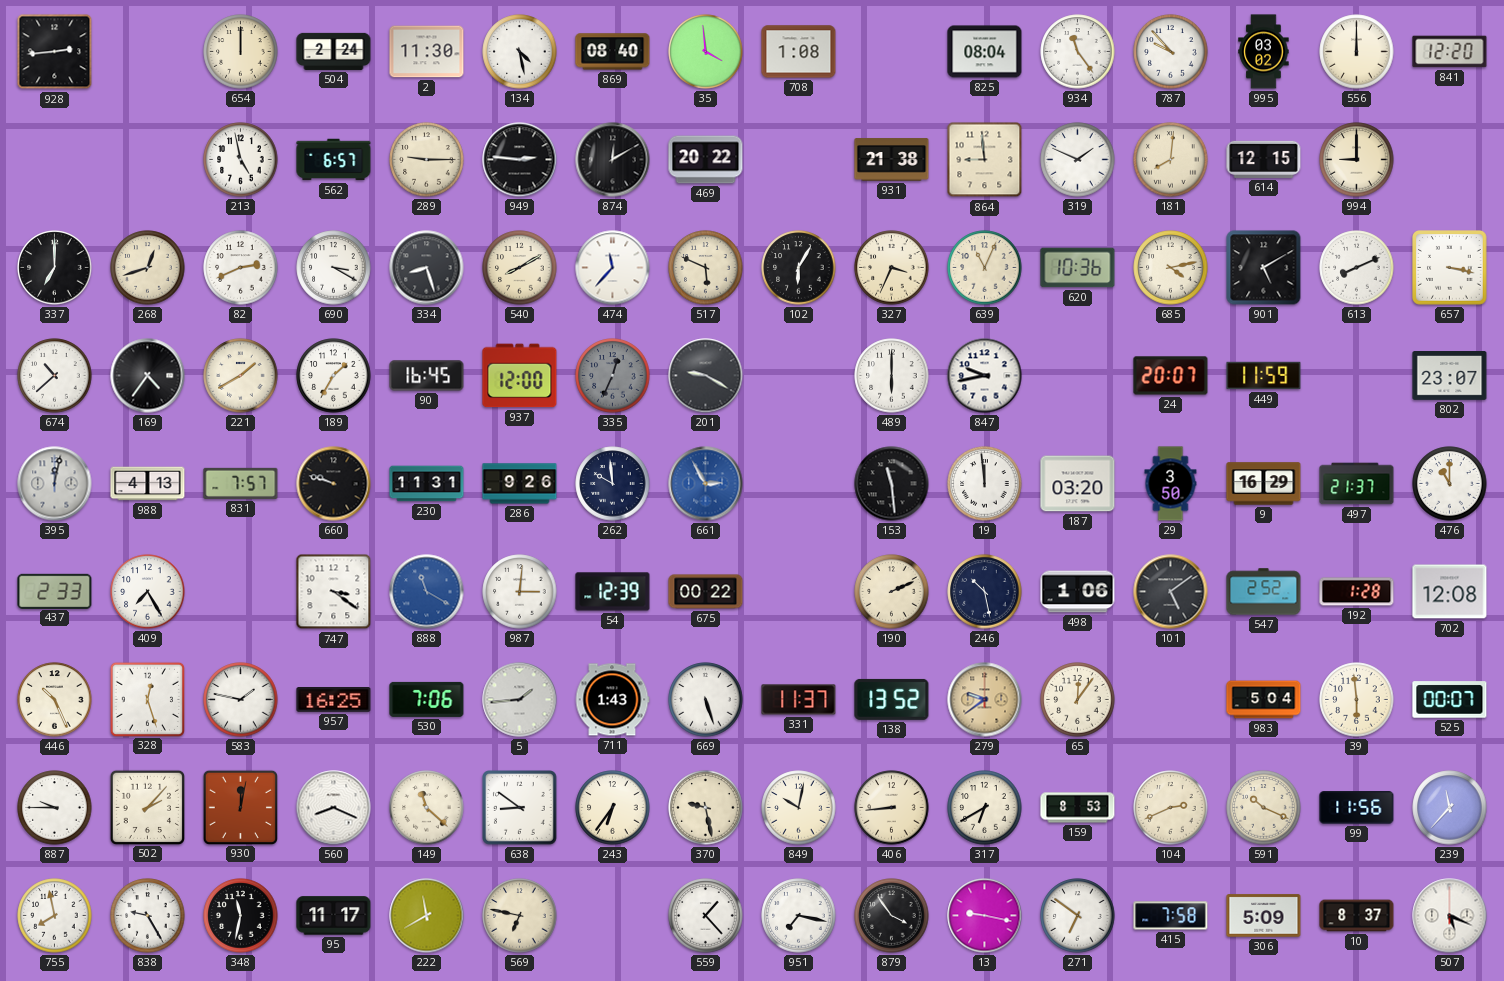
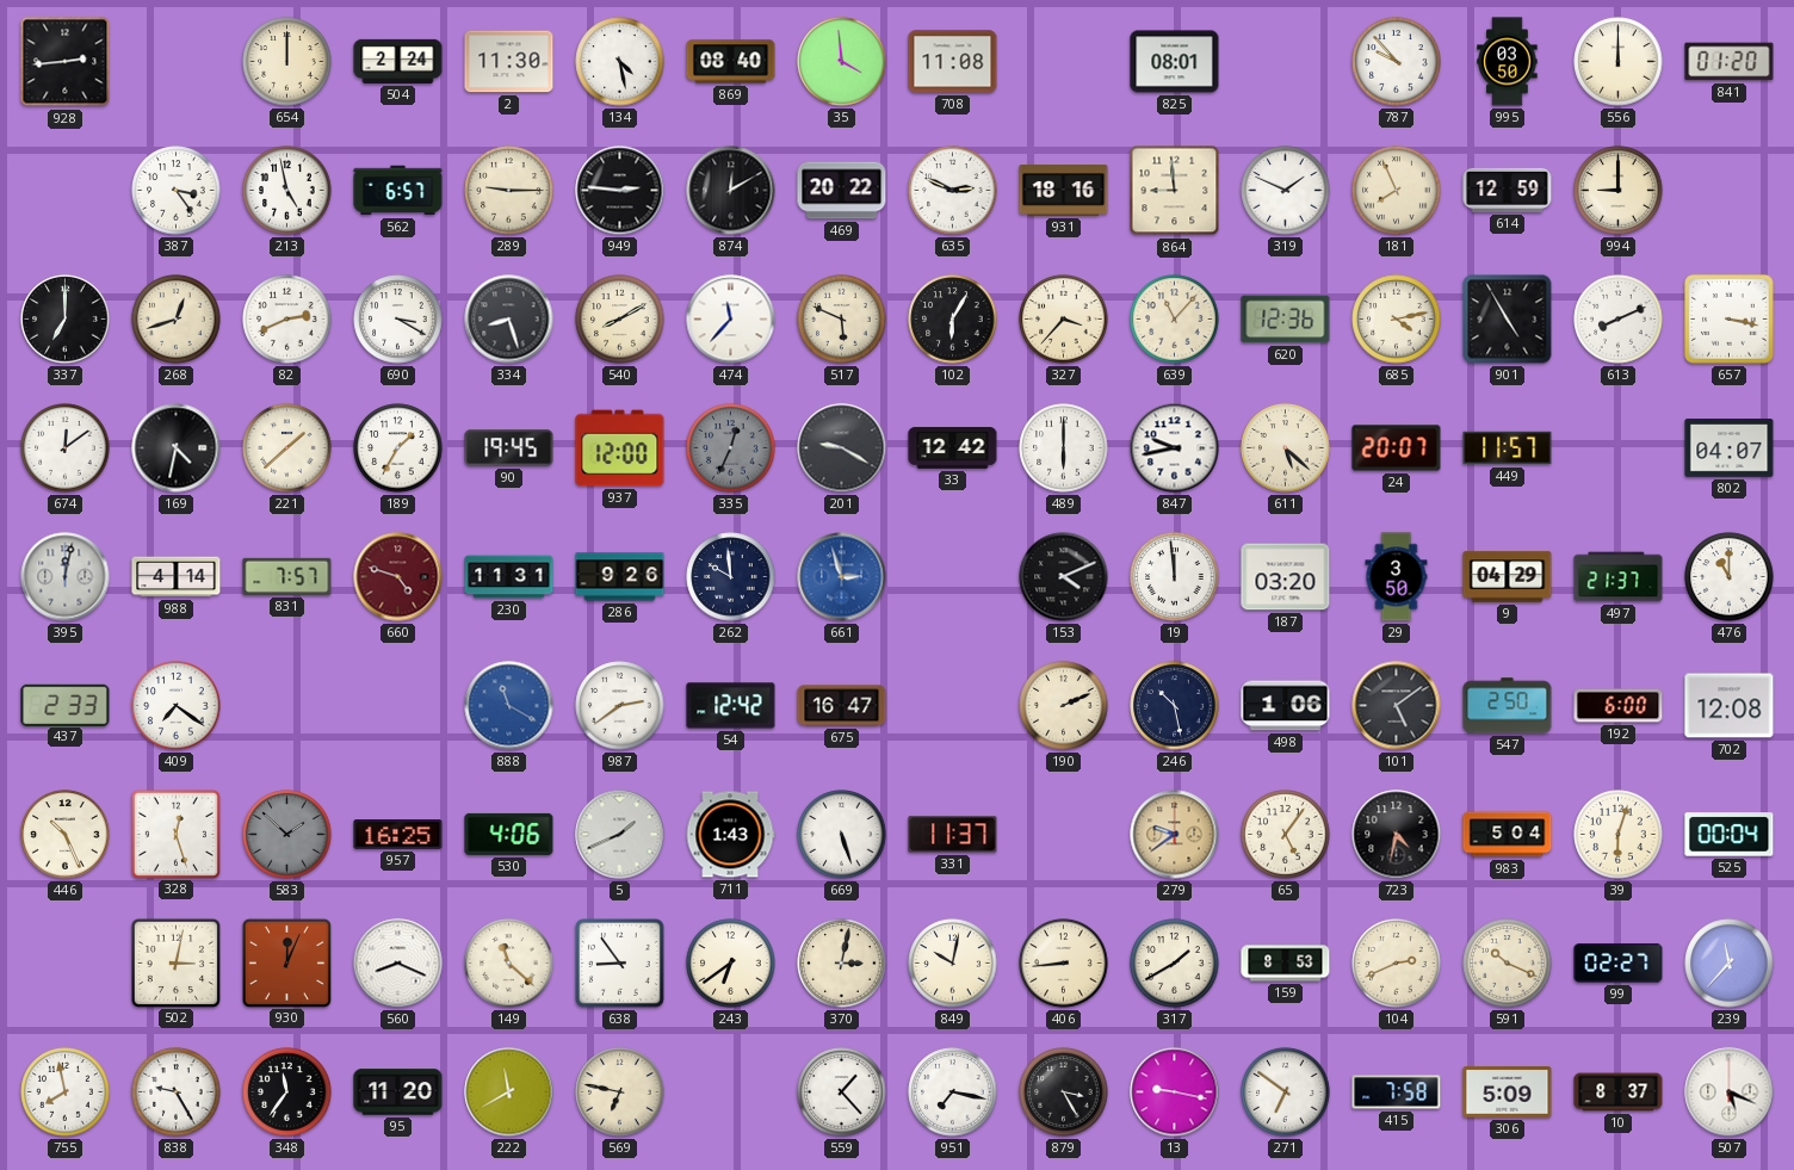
708: 1:08 -> 11:08 (953, 62)
825: 08:04 -> 08:01 (1175, 62)
934: 11:24 -> none (1078, 52)
995: 03:02 -> 03:50 (1508, 62)
841: 12:20 -> 01:20 (1730, 62)
387: none -> 3:24 (177, 191)
635: none -> 2:49 (953, 191)
931: 21:38 -> 18:16 (1064, 191)
181: 8:01 -> 7:56 (1397, 191)
614: 12:15 -> 12:59 (1508, 190)
327: 3:34 -> 3:37 (1064, 320)
639: 11:04 -> 11:07 (1175, 320)
620: 10:36 -> 12:36 (1286, 320)
901: 5:10 -> 4:55 (1508, 320)
674: 10:38 -> 12:09 (66, 448)
169: 4:36 -> 4:32 (177, 448)
221: 1:40 -> 1:38 (287, 448)
90: 16:45 -> 19:45 (509, 448)
33: none -> 12:42 (953, 448)
611: none -> 5:22 (1286, 448)
449: 11:59 -> 11:57 (1508, 448)
802: 23:07 -> 04:07 (1730, 448)
988: 4:13 -> 4:14 (177, 577)
660: 9:48 -> 4:48 (398, 577)
660 dial: black -> burgundy (398, 577)
661: 2:55 -> 2:57 (842, 577)
153: 11:29 -> 4:11 (1064, 577)
9: 16:29 -> 04:29 (1508, 577)
409: 7:25 -> 7:21 (177, 706)
747: 3:21 -> none (334, 592)
987: 3:01 -> 2:39 (620, 706)
54: 12:39 -> 12:42 (731, 706)
675: 00:22 -> 16:47 (842, 706)
547: 2:52 -> 2:50 (1508, 706)
192: 1:28 -> 6:00 (1619, 706)
583: 1:47 -> 1:52 (287, 835)
583 dial: white -> grey (287, 835)
530: 7:06 -> 4:06 (509, 834)
5: 1:44 -> 1:41 (620, 835)
138: 13:52 -> none (892, 699)
65: 12:06 -> 5:06 (1286, 835)
723: none -> 4:32 (1397, 835)
39: 5:59 -> 6:03 (1619, 835)
525: 00:07 -> 00:04 (1730, 835)
887: 9:45 -> none (55, 808)
502: 2:07 -> 3:02 (175, 962)
930: 12:02 -> 12:04 (286, 962)
638: 8:51 -> 8:54 (620, 964)
243: 6:36 -> 6:39 (731, 964)
370: 9:28 -> 3:02 (842, 964)
317: 6:40 -> 1:40 (1175, 964)
99: 11:56 -> 02:27 (1619, 964)
348: 11:32 -> 11:36 (287, 1092)
95: 11:17 -> 11:20 (398, 1092)
879: 3:54 -> 3:25 (1064, 1092)
